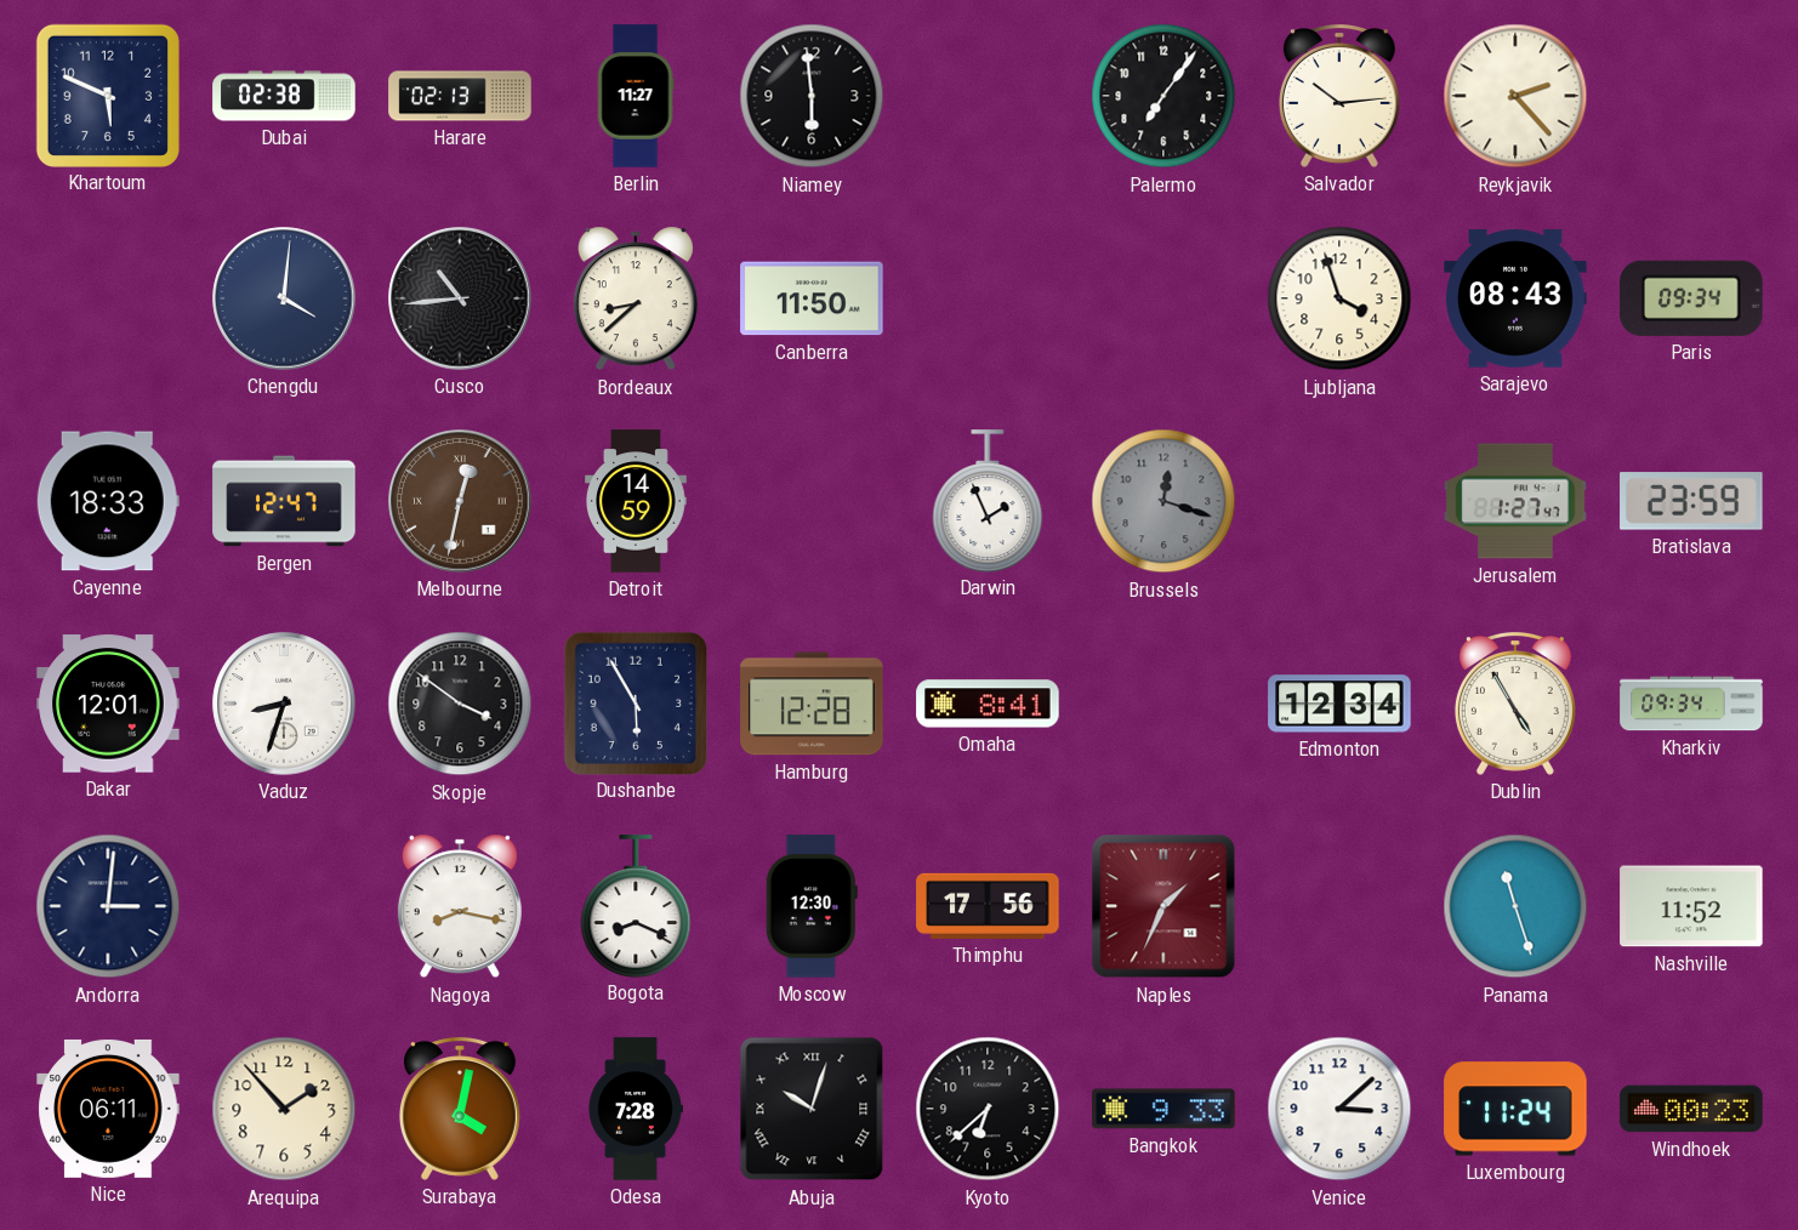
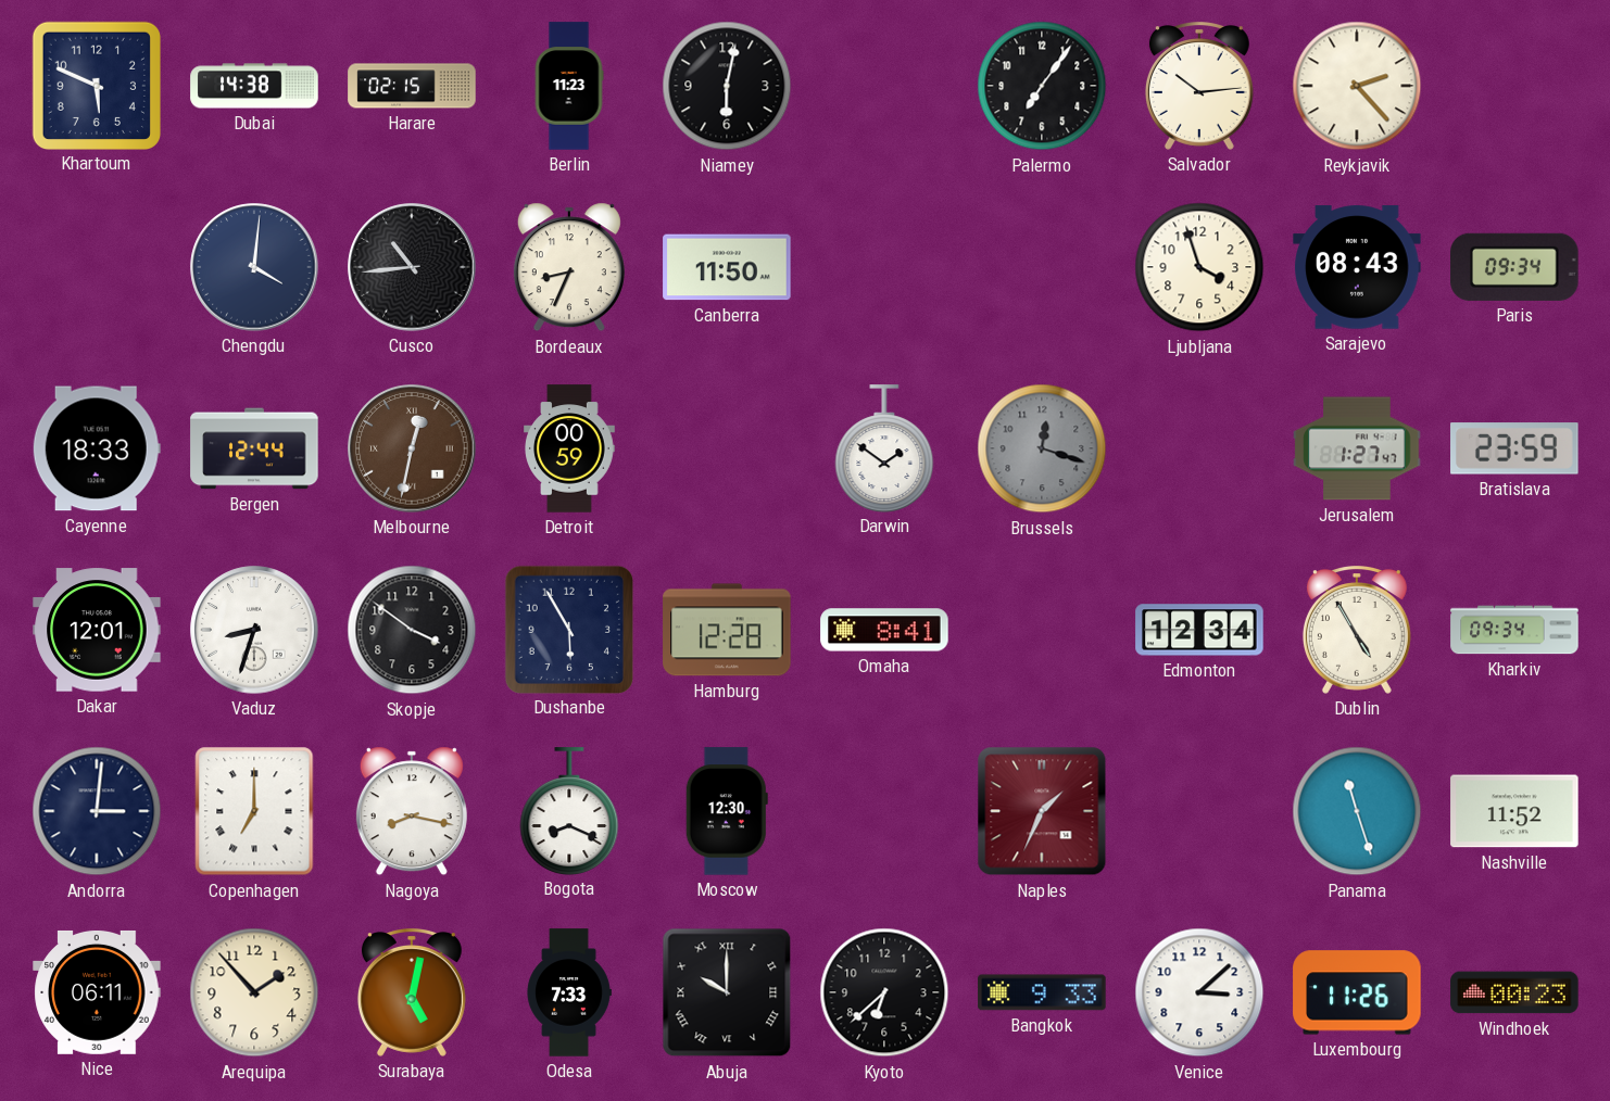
Dubai: 02:38 -> 14:38 (254, 86)
Harare: 02:13 -> 02:15 (412, 86)
Berlin: 11:27 -> 11:23 (569, 86)
Niamey: 5:59 -> 6:02 (727, 86)
Bordeaux: 8:38 -> 8:34 (569, 267)
Bergen: 12:47 -> 12:44 (254, 448)
Detroit: 14:59 -> 00:59 (570, 448)
Darwin: 1:56 -> 1:51 (884, 448)
Copenhagen: none -> 7:00 (254, 811)
Thimphu: 17:56 -> none (988, 906)
Surabaya: 4:02 -> 5:02 (412, 992)
Odesa: 7:28 -> 7:33 (569, 992)
Abuja: 10:03 -> 10:00 (727, 992)
Luxembourg: 11:24 -> 11:26 (1357, 992)
